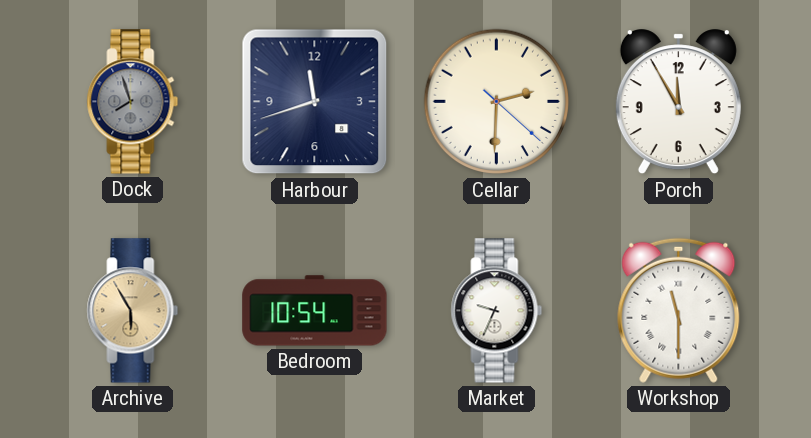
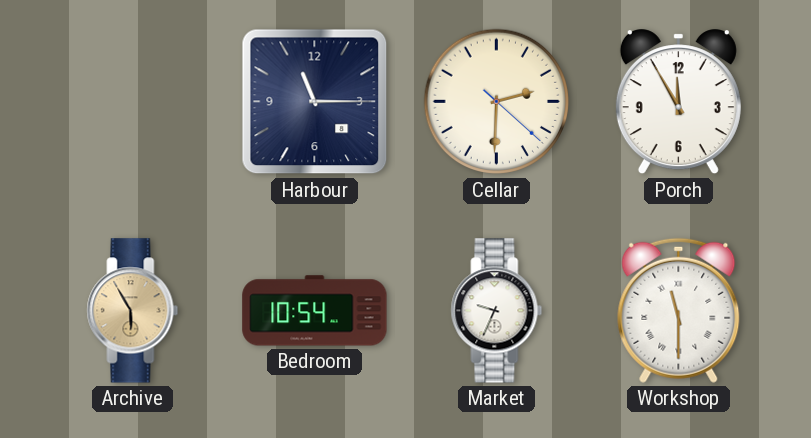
Dock: 7:57 -> none (133, 102)
Harbour: 11:42 -> 11:15 (315, 102)
